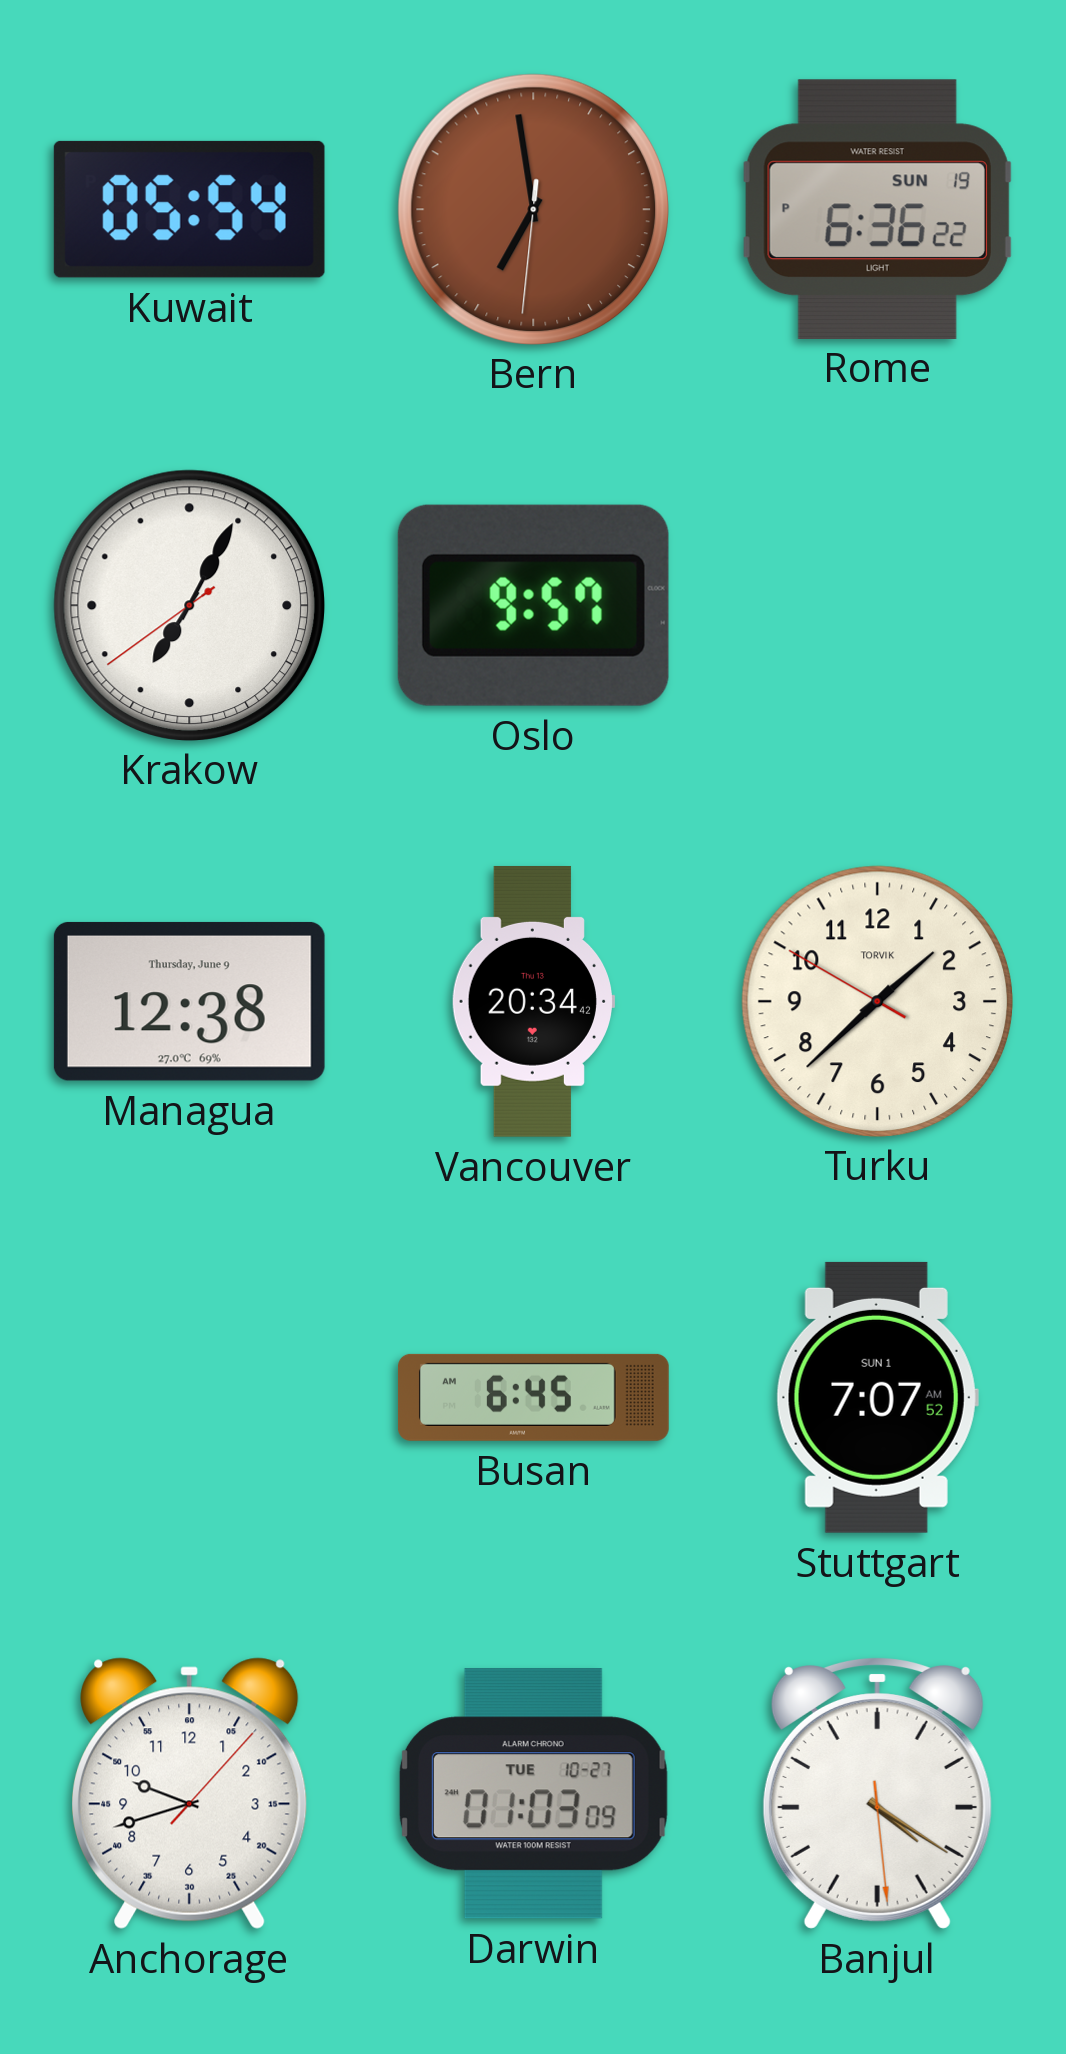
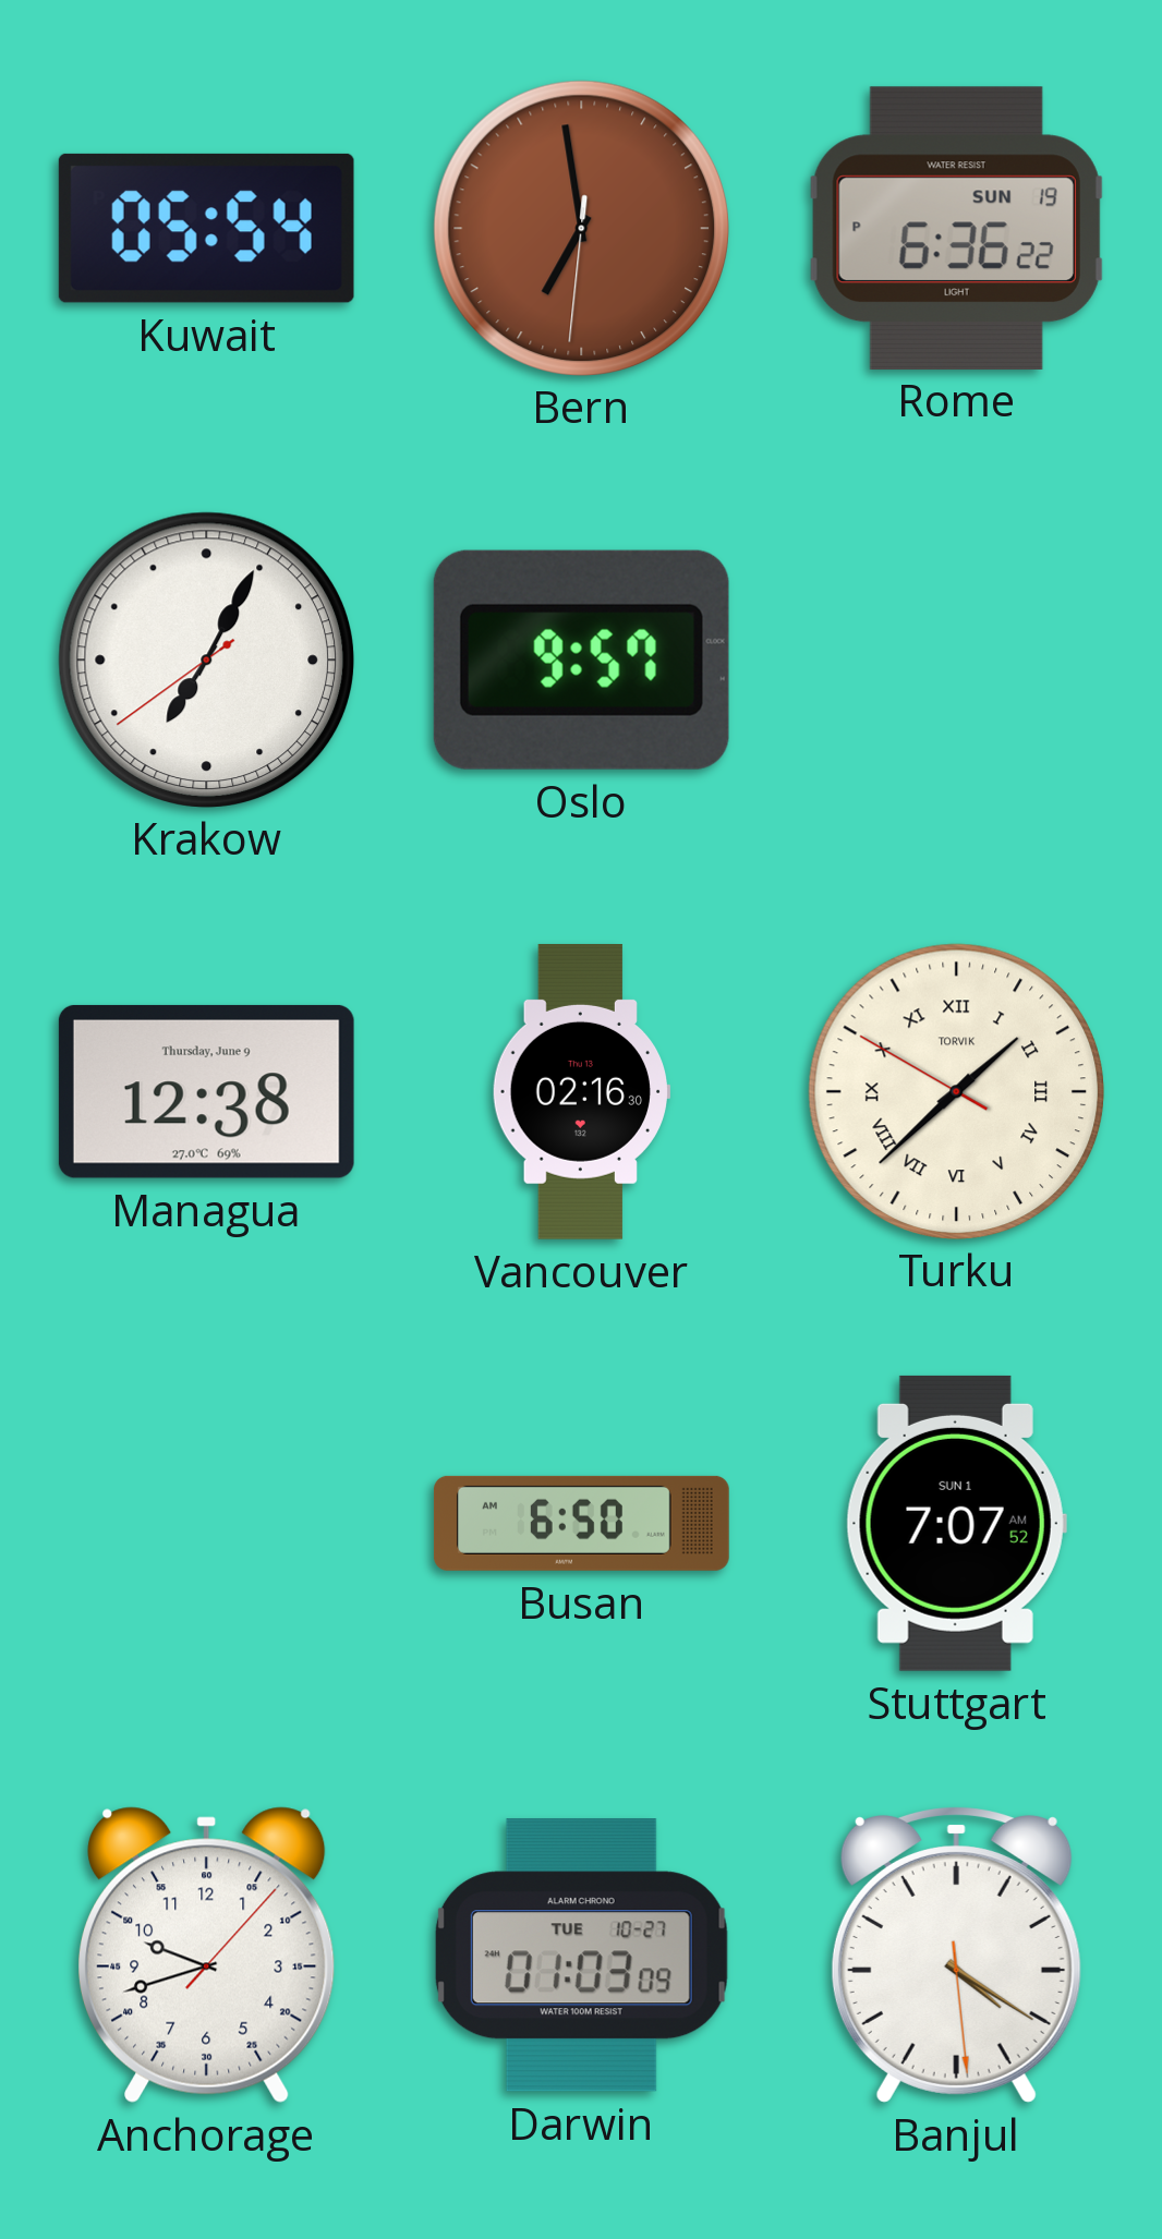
Vancouver: 20:34 -> 02:16 (581, 1091)
Turku numerals: Arabic -> Roman (956, 1091)
Busan: 6:45 -> 6:50 (581, 1523)
